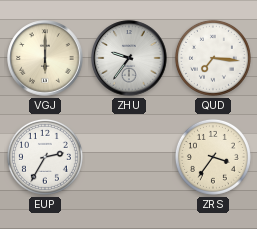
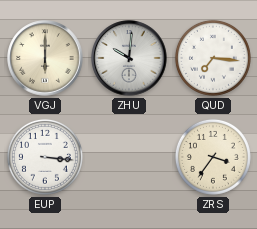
ZHU: 9:36 -> 10:01 (129, 58)
EUP: 2:35 -> 3:16 (45, 157)
